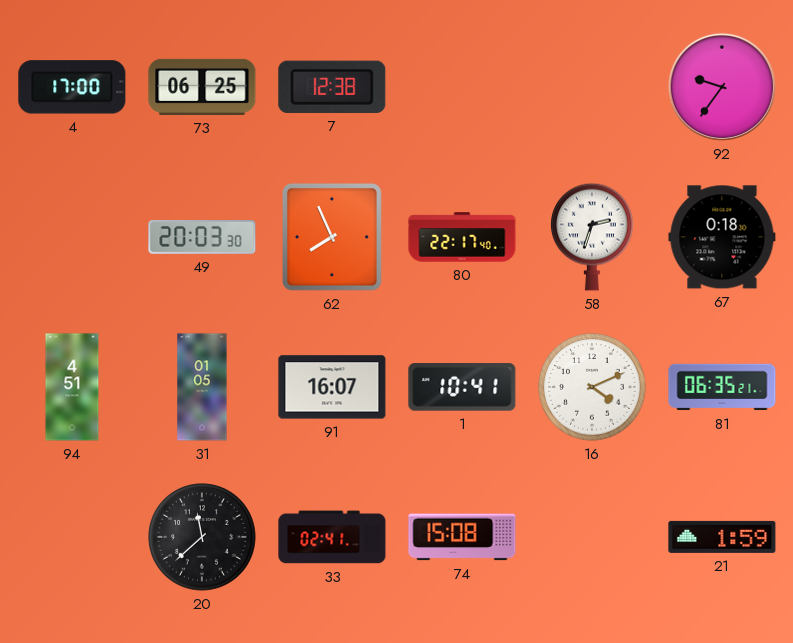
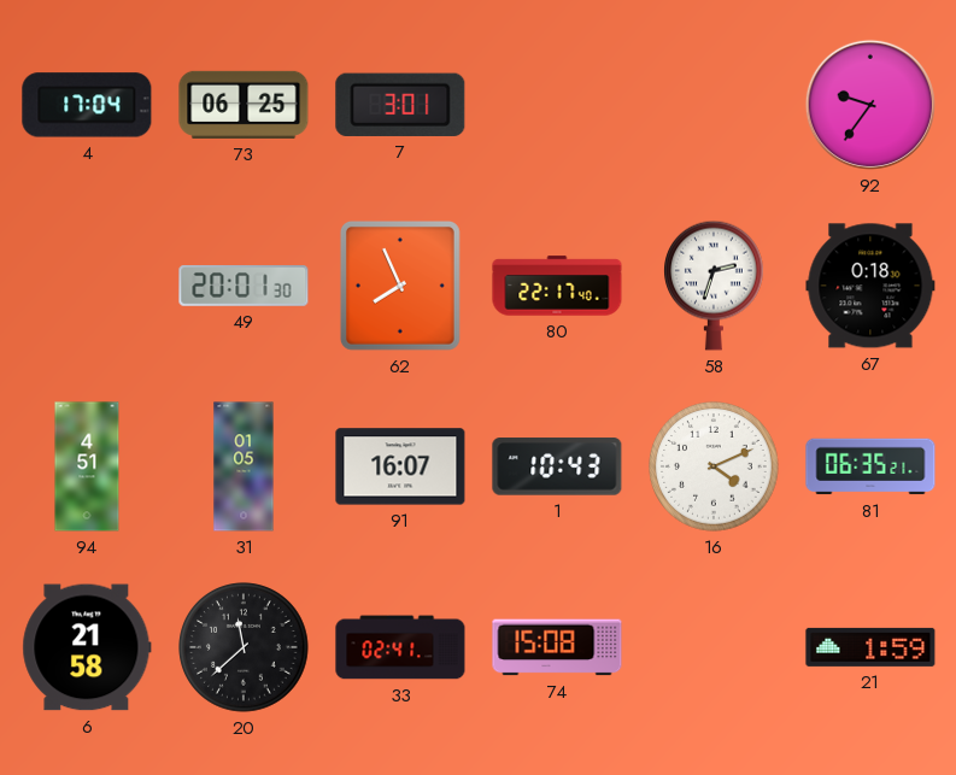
4: 17:00 -> 17:04 (87, 105)
7: 12:38 -> 3:01 (400, 105)
49: 20:03 -> 20:01 (244, 287)
1: 10:41 -> 10:43 (557, 466)
6: none -> 21:58 (87, 647)
